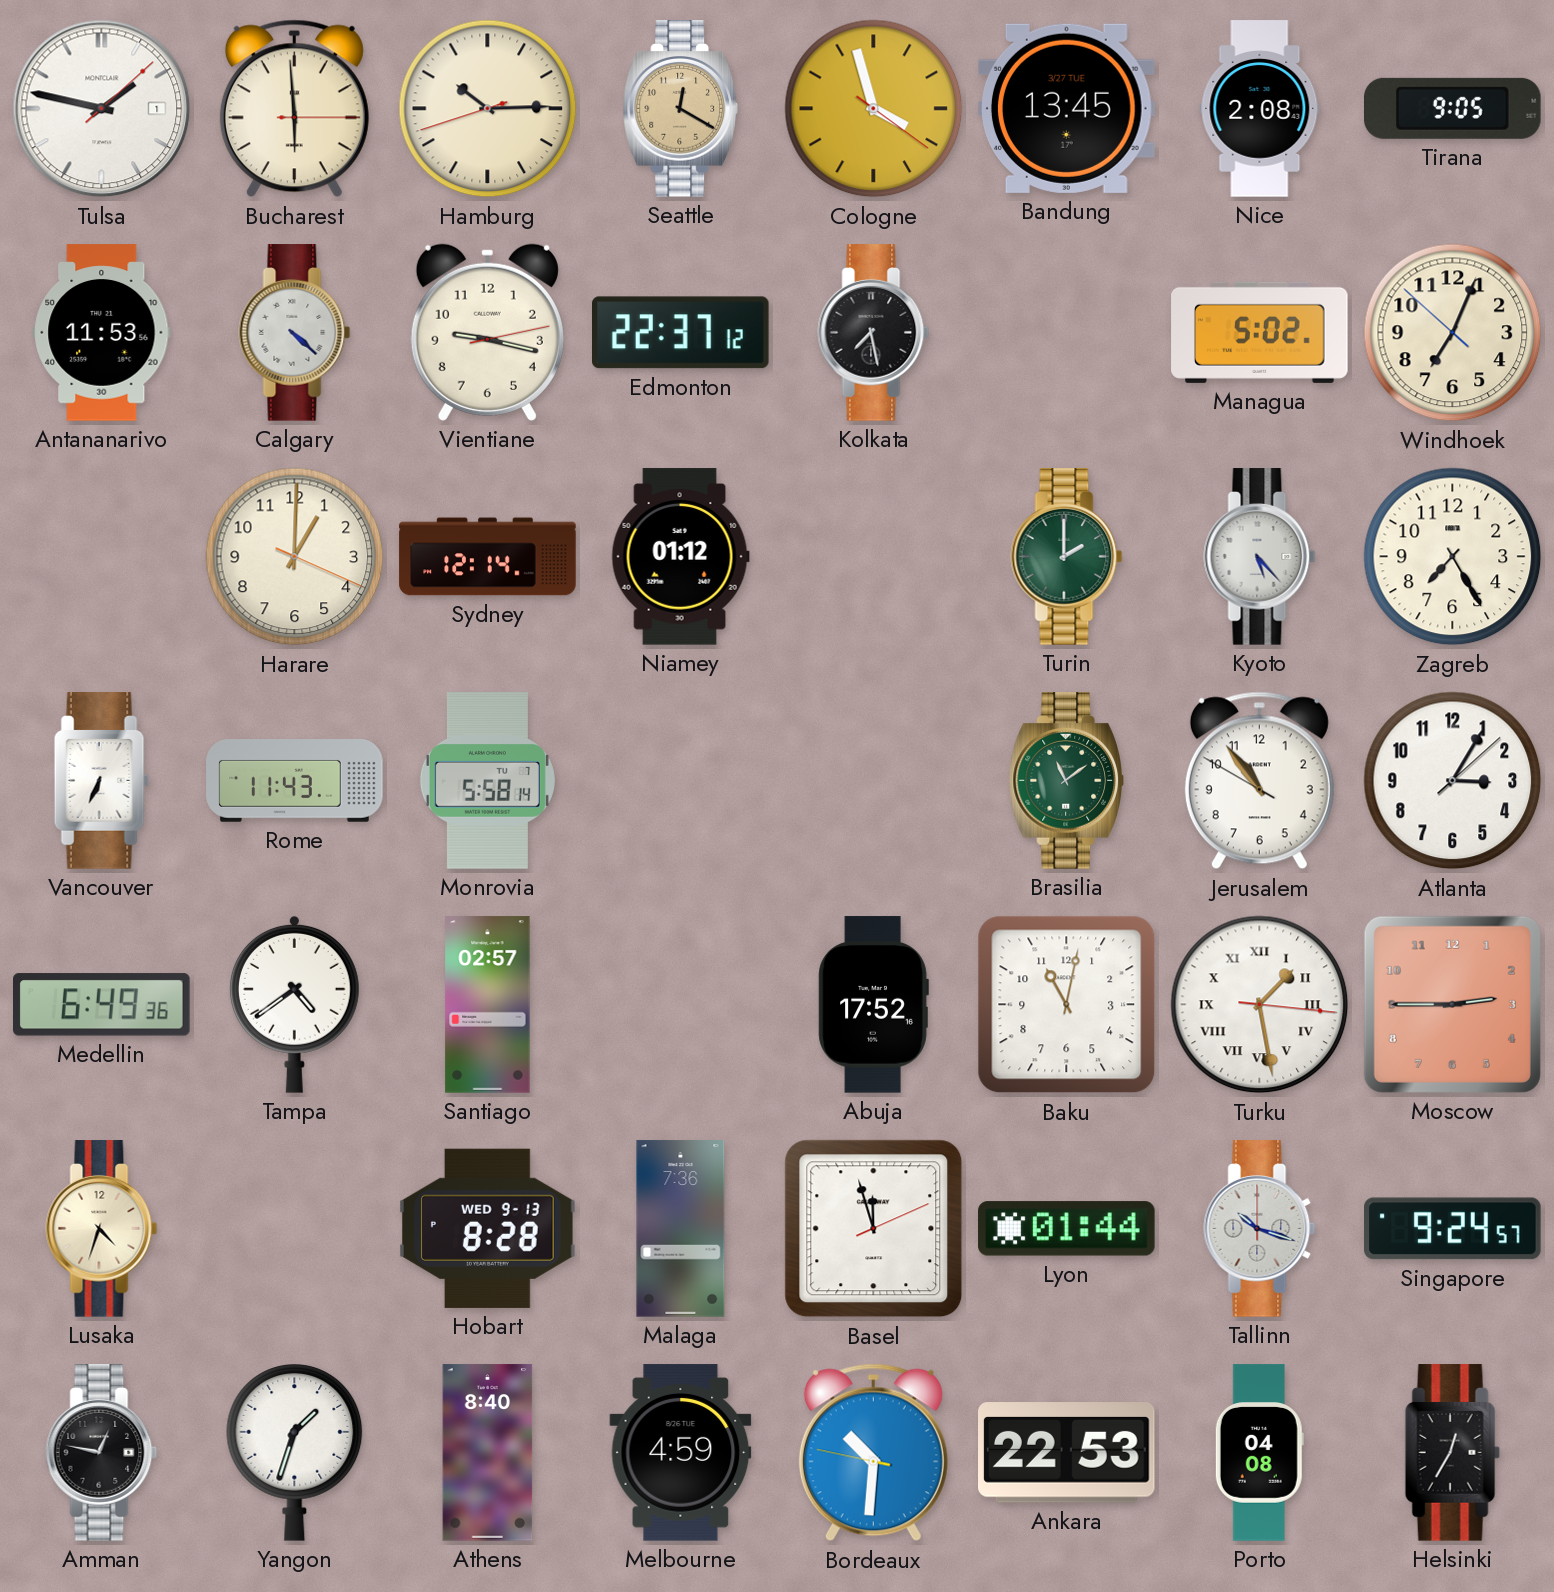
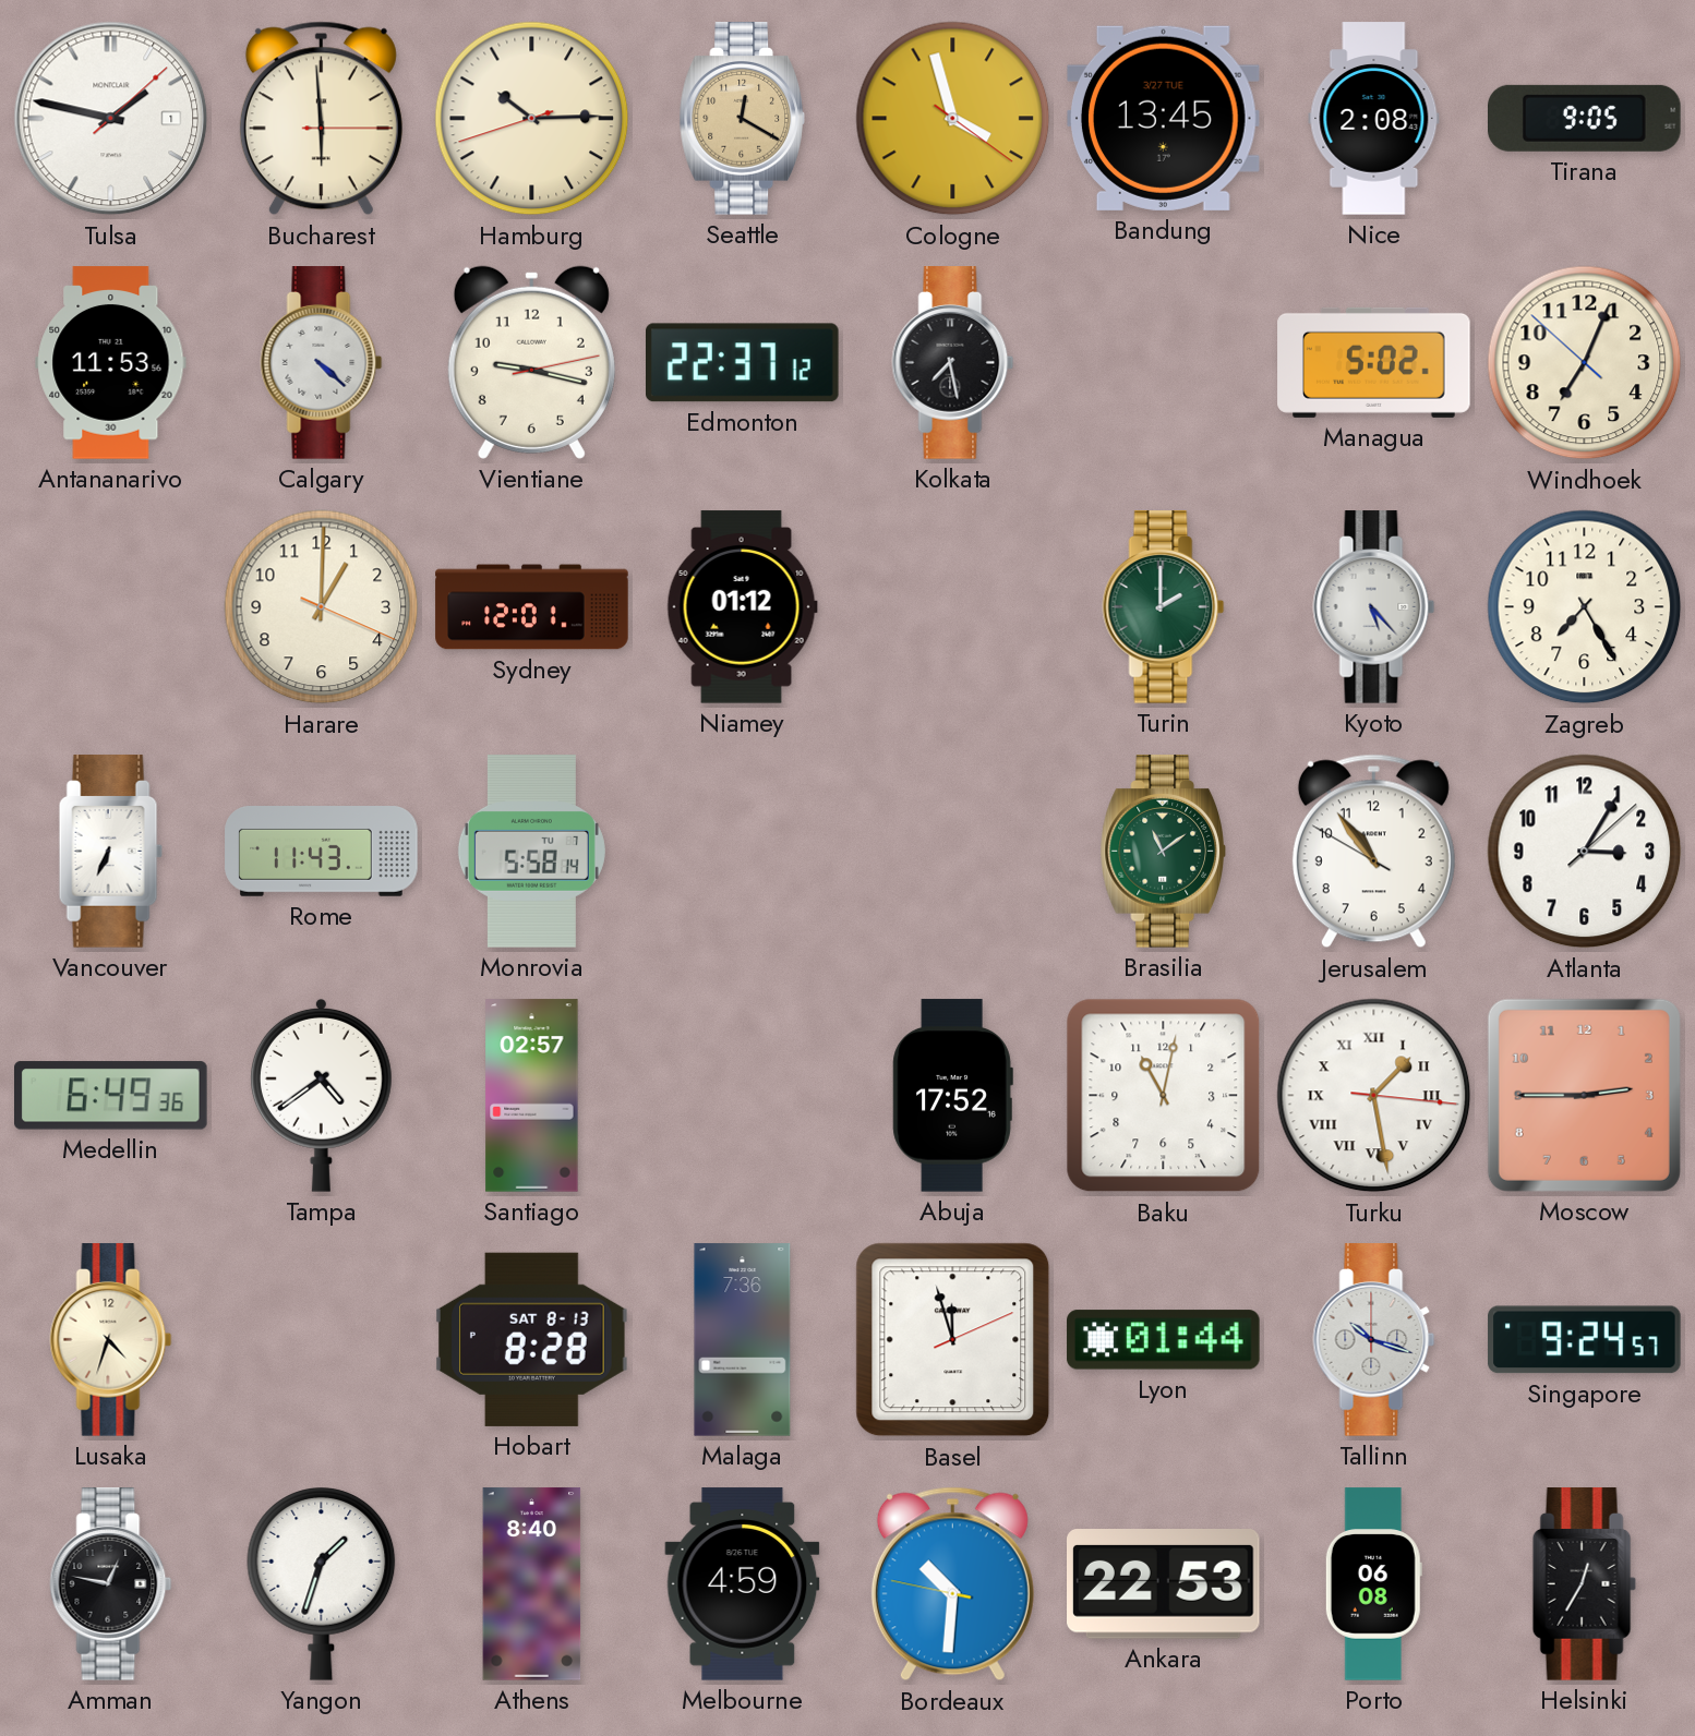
Sydney: 12:14 -> 12:01 (532, 607)
Hobart date: WED 9-13 -> SAT 8-13 (532, 1339)
Porto: 04:08 -> 06:08 (1373, 1584)
